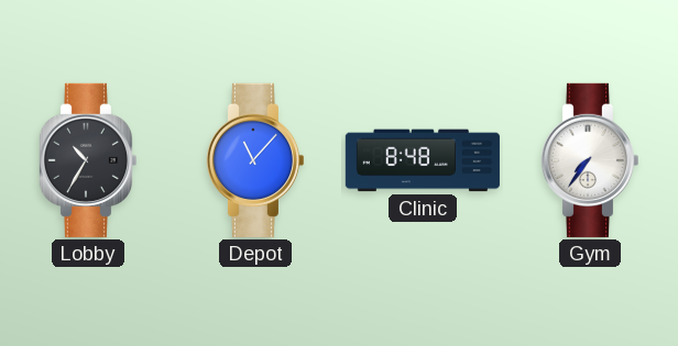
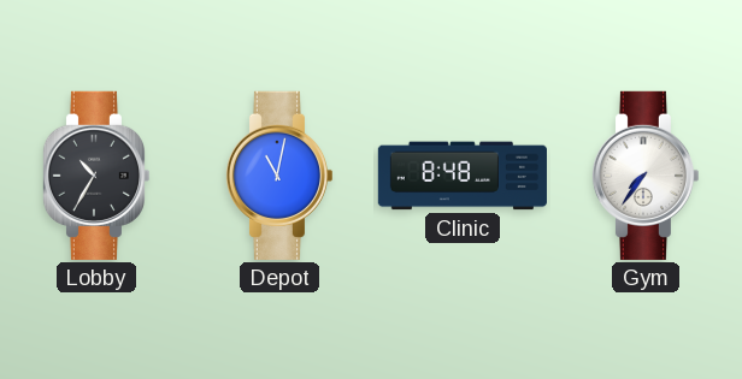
Depot: 11:07 -> 11:02 (278, 176)
